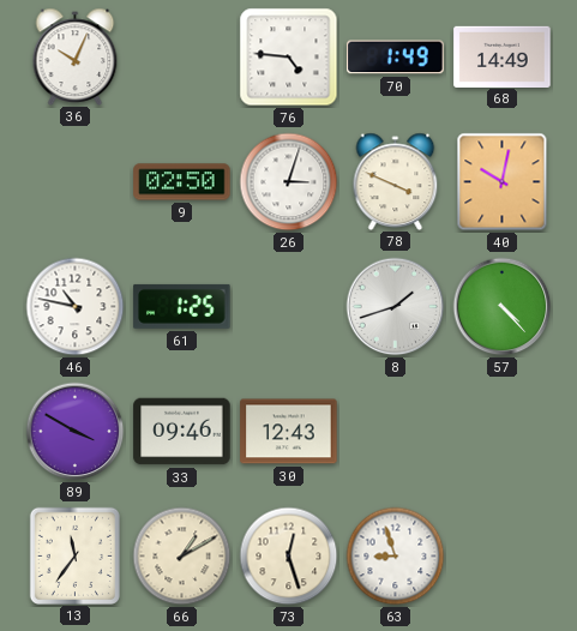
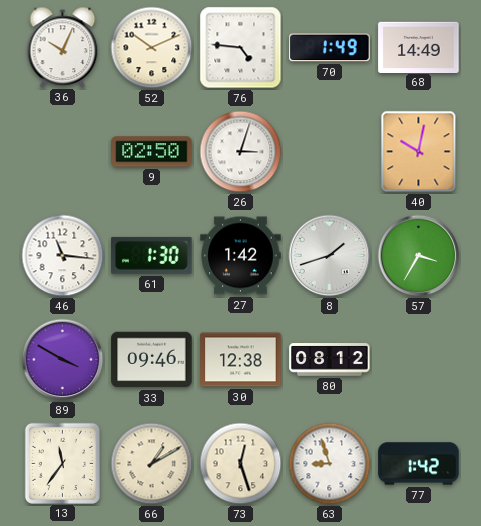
52: none -> 10:11 (152, 48)
78: 3:49 -> none (396, 181)
46: 10:47 -> 11:16 (63, 256)
61: 1:25 -> 1:30 (152, 255)
27: none -> 1:42 (241, 256)
57: 4:23 -> 3:35 (419, 256)
30: 12:43 -> 12:38 (241, 360)
80: none -> 08:12 (330, 360)
77: none -> 1:42 (419, 464)
